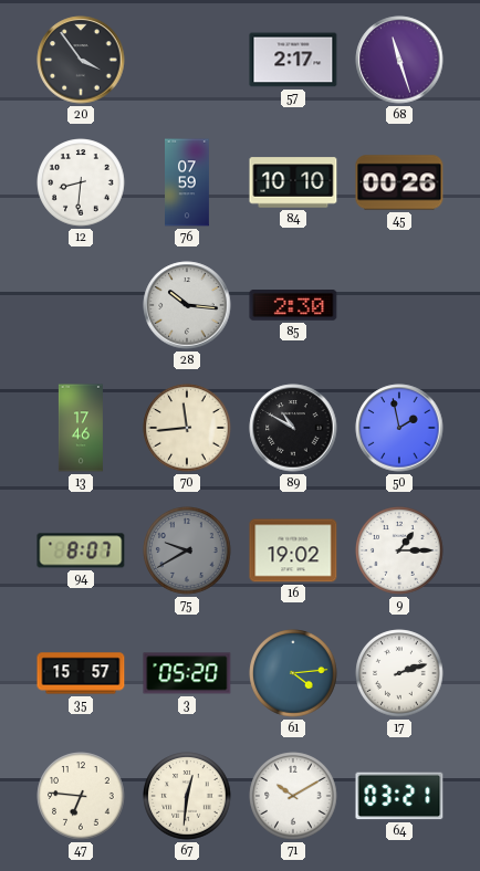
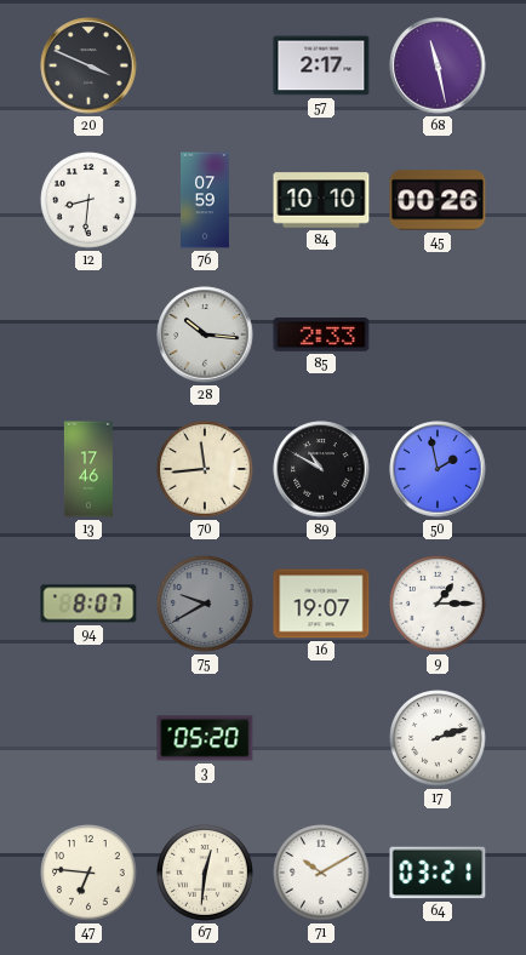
20: 3:54 -> 3:49 (88, 65)
68: 11:27 -> 11:28 (438, 65)
85: 2:30 -> 2:33 (321, 336)
16: 19:02 -> 19:07 (321, 604)
35: 15:57 -> none (81, 673)
61: 4:14 -> none (293, 673)
